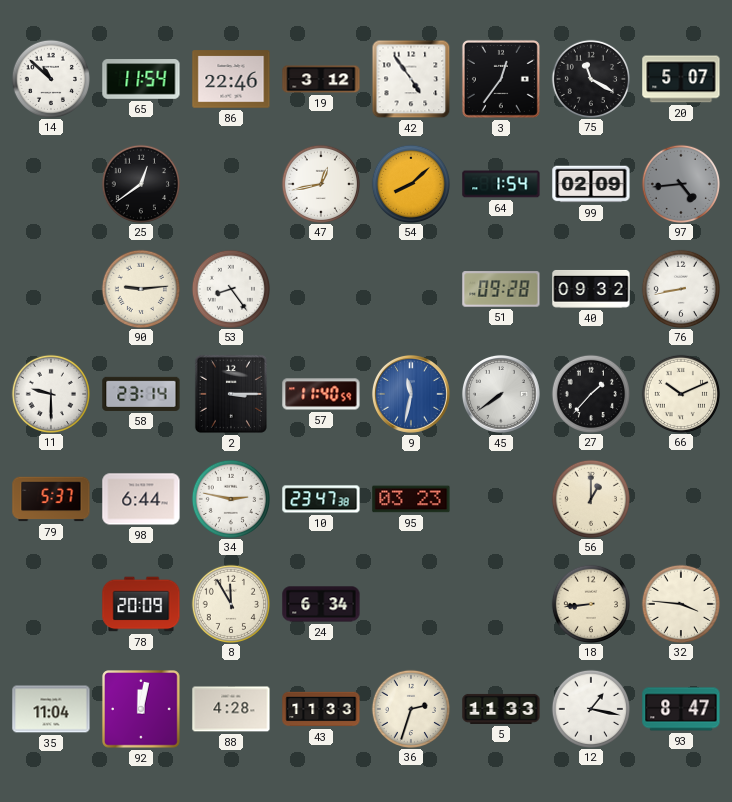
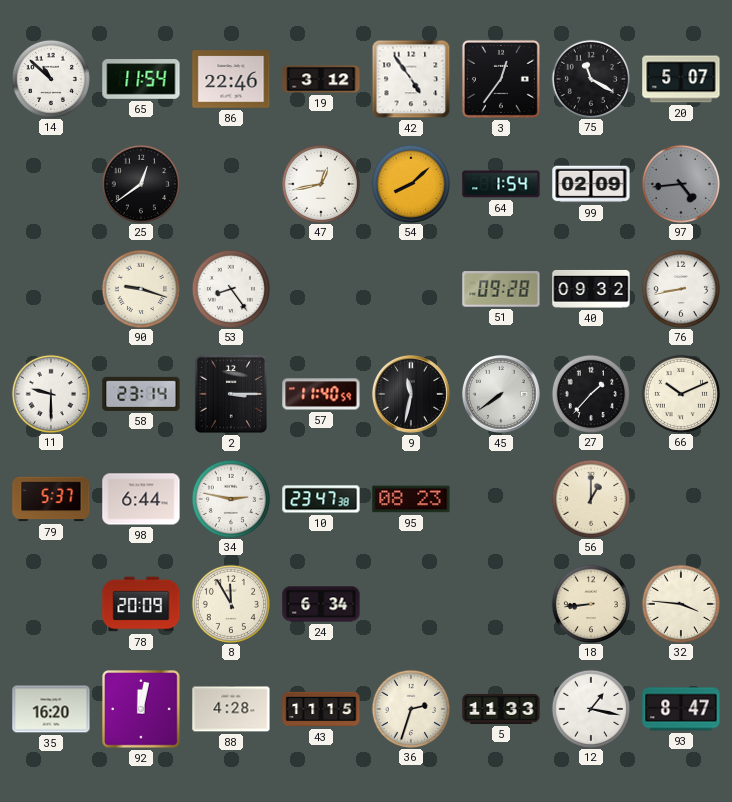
90: 9:14 -> 9:18 (140, 288)
9 dial: blue -> black (411, 394)
95: 03:23 -> 08:23 (411, 499)
35: 11:04 -> 16:20 (51, 709)
43: 11:33 -> 11:15 (321, 709)
